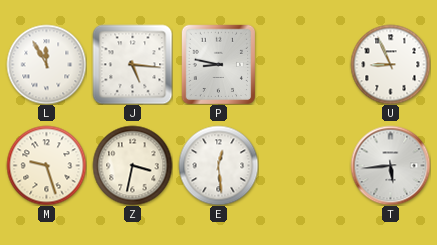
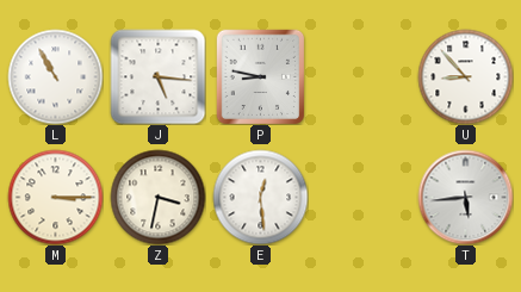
L: 11:55 -> 10:55 (55, 76)
U: 8:56 -> 8:53 (465, 76)
M: 9:27 -> 3:15 (55, 197)
